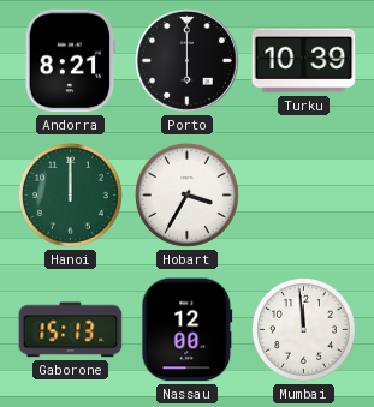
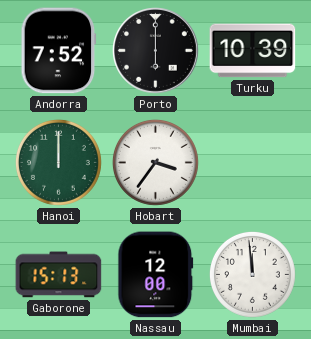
Andorra: 8:21 -> 7:52 (59, 51)
Hobart: 3:35 -> 3:36 (155, 162)
